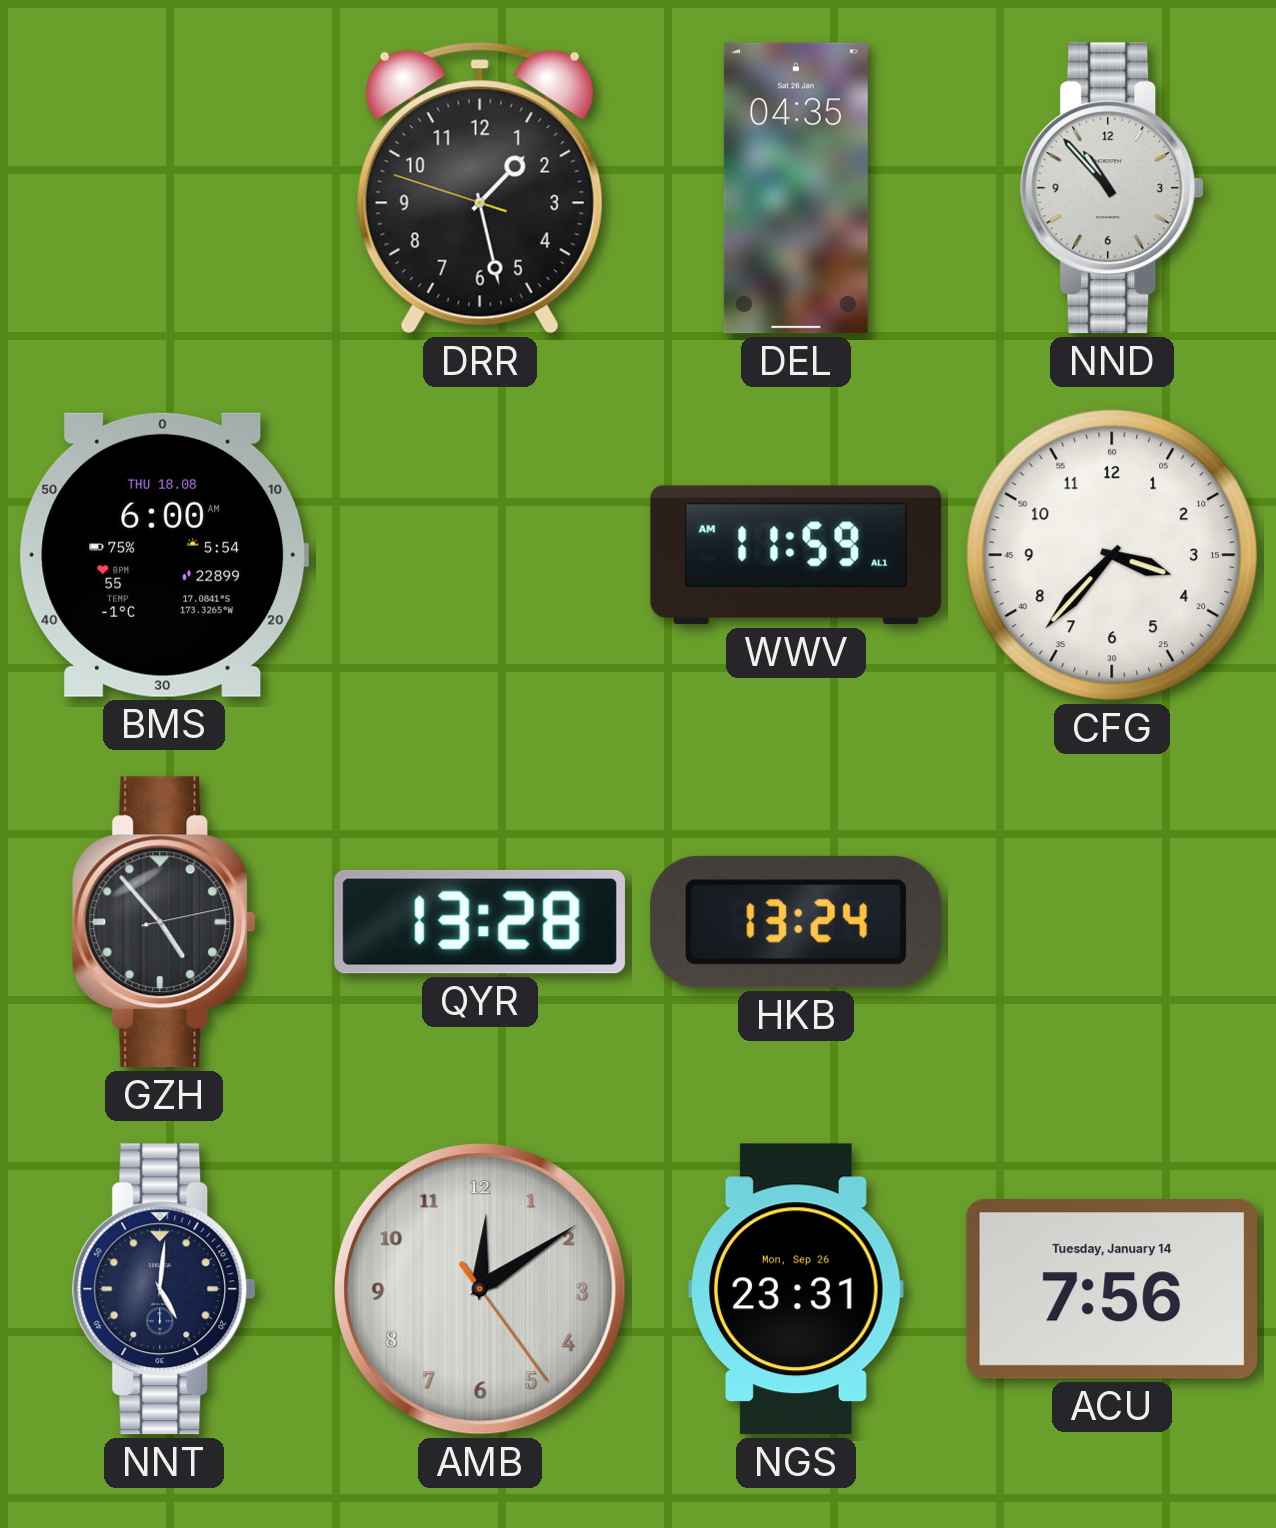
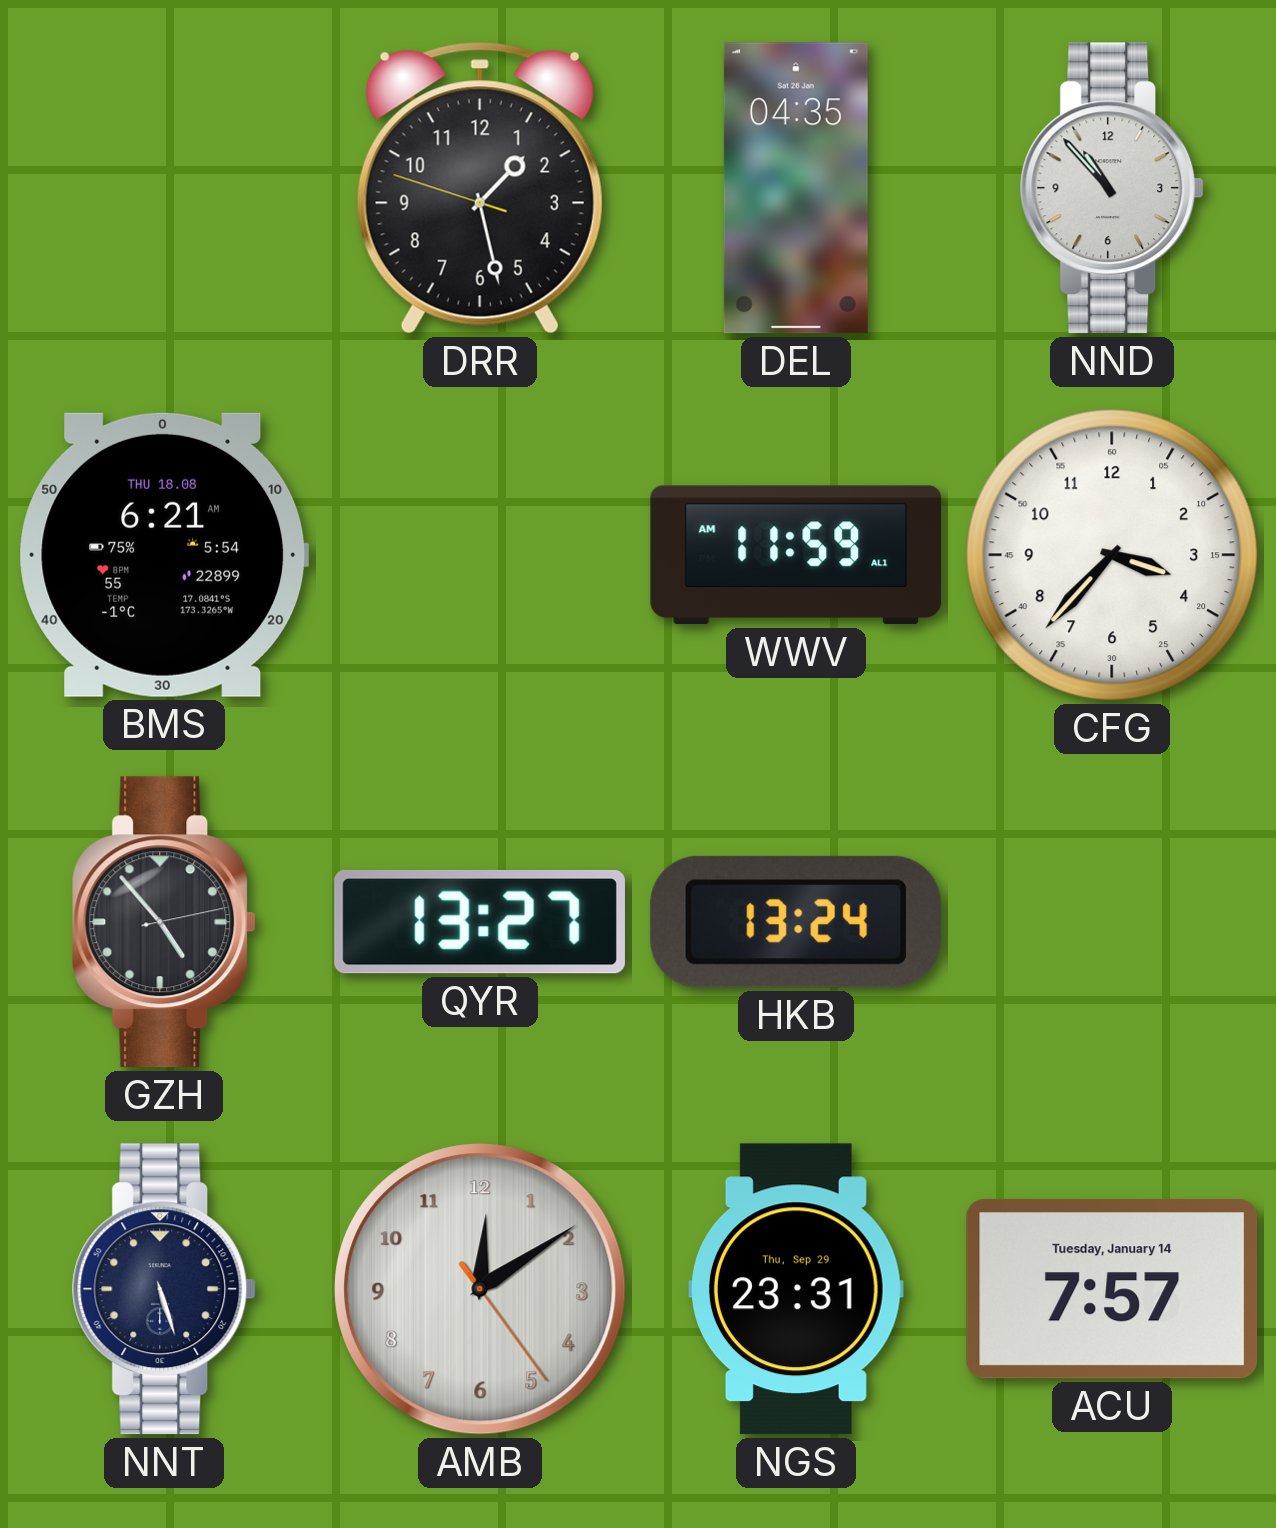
BMS: 6:00 -> 6:21 (164, 555)
QYR: 13:28 -> 13:27 (480, 922)
NNT: 5:01 -> 5:27 (164, 1289)
NGS date: Mon, Sep 26 -> Thu, Sep 29 (797, 1289)
ACU: 7:56 -> 7:57 (1112, 1289)
